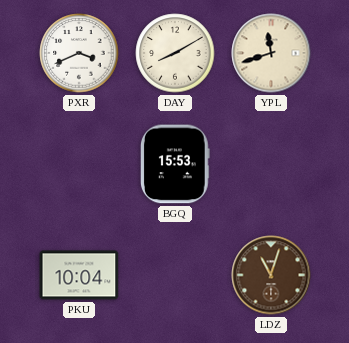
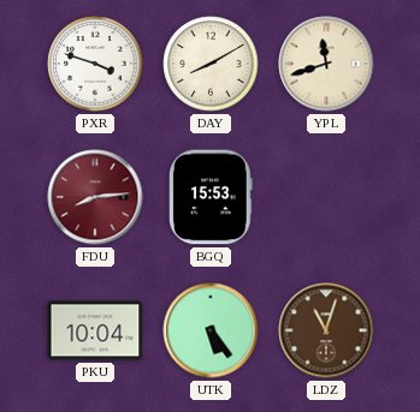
PXR: 3:41 -> 3:48 (95, 64)
FDU: none -> 8:14 (95, 197)
UTK: none -> 5:24 (211, 330)
